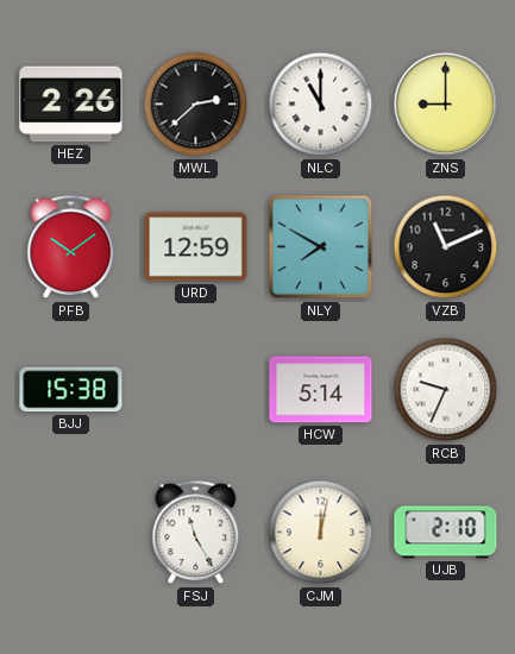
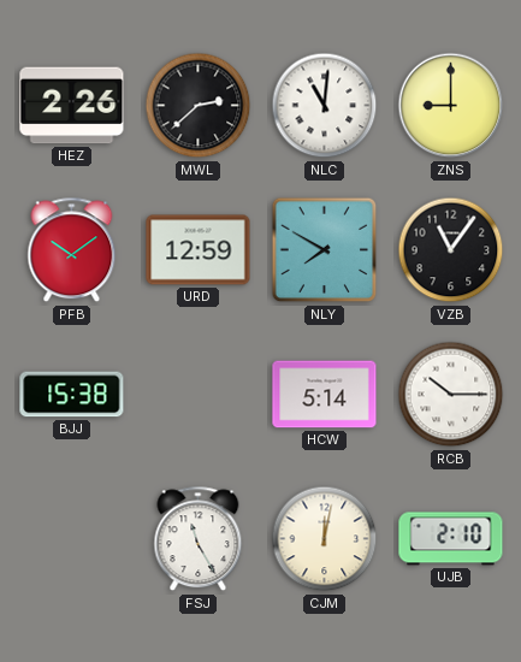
NLC: 11:00 -> 11:01 (325, 106)
VZB: 11:11 -> 11:06 (451, 250)
RCB: 9:34 -> 10:15 (451, 395)
